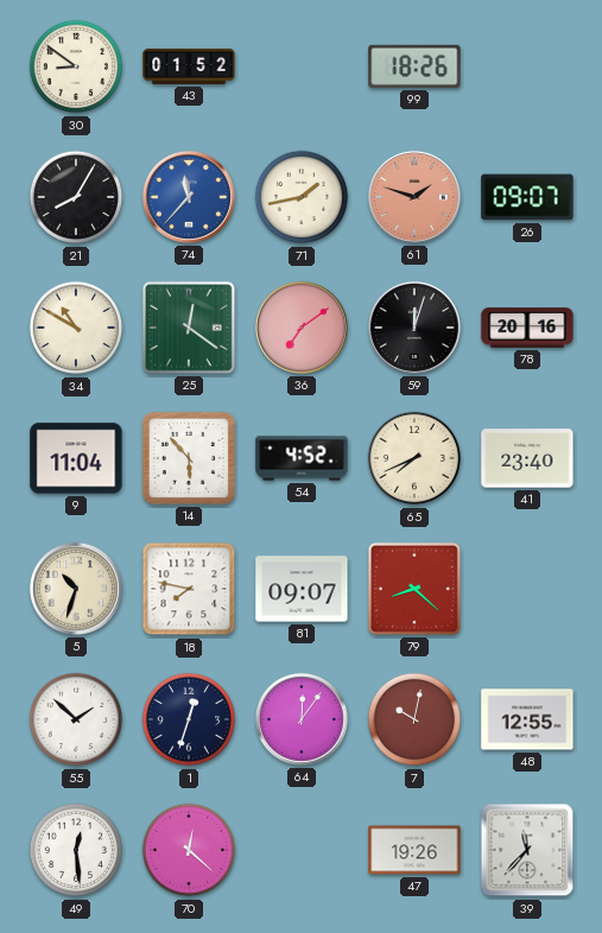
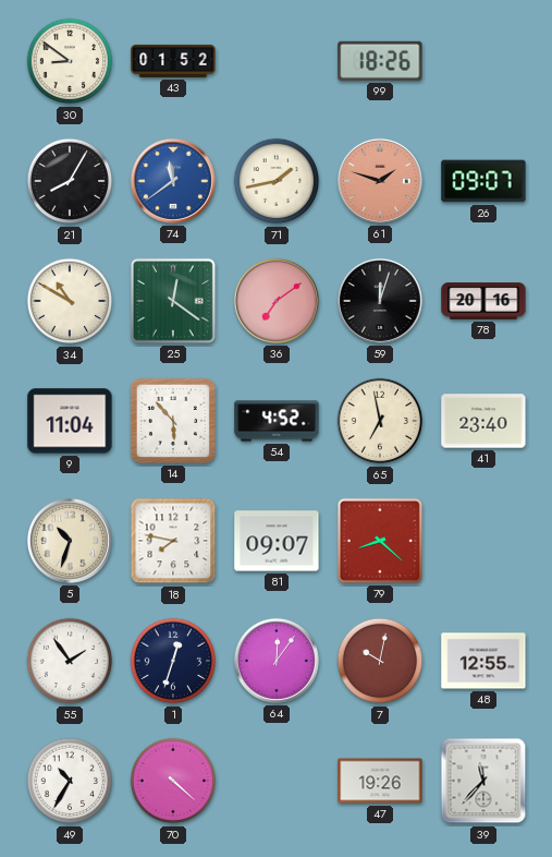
74: 11:37 -> 11:39 (173, 181)
65: 7:41 -> 6:58 (380, 421)
55: 1:52 -> 1:54 (70, 661)
49: 12:29 -> 10:35 (70, 781)
70: 12:22 -> 4:22 (173, 781)
